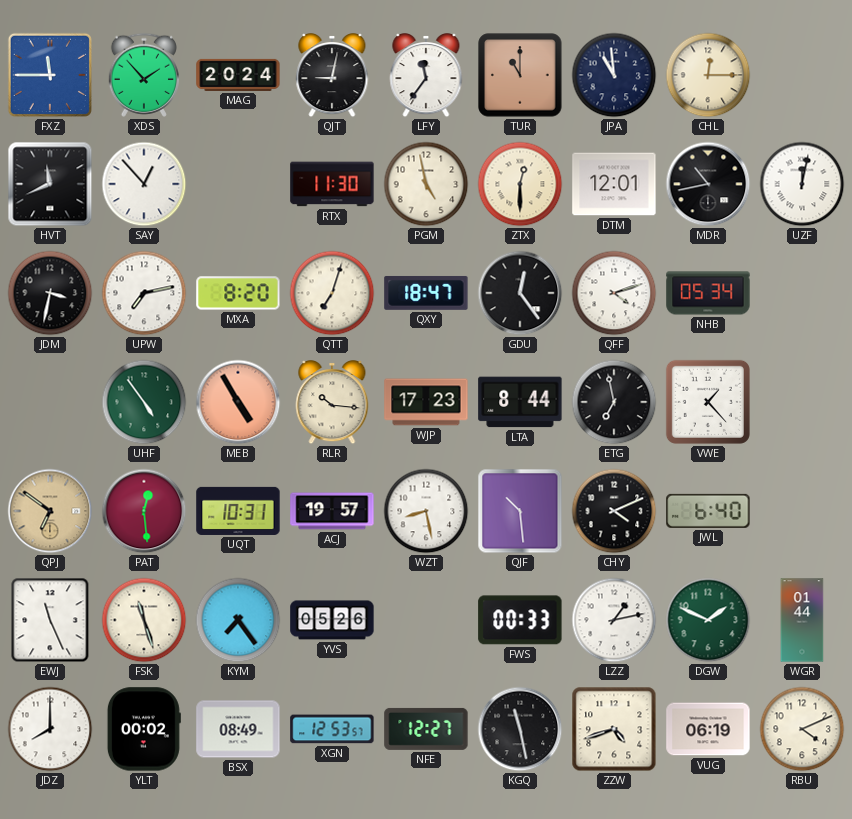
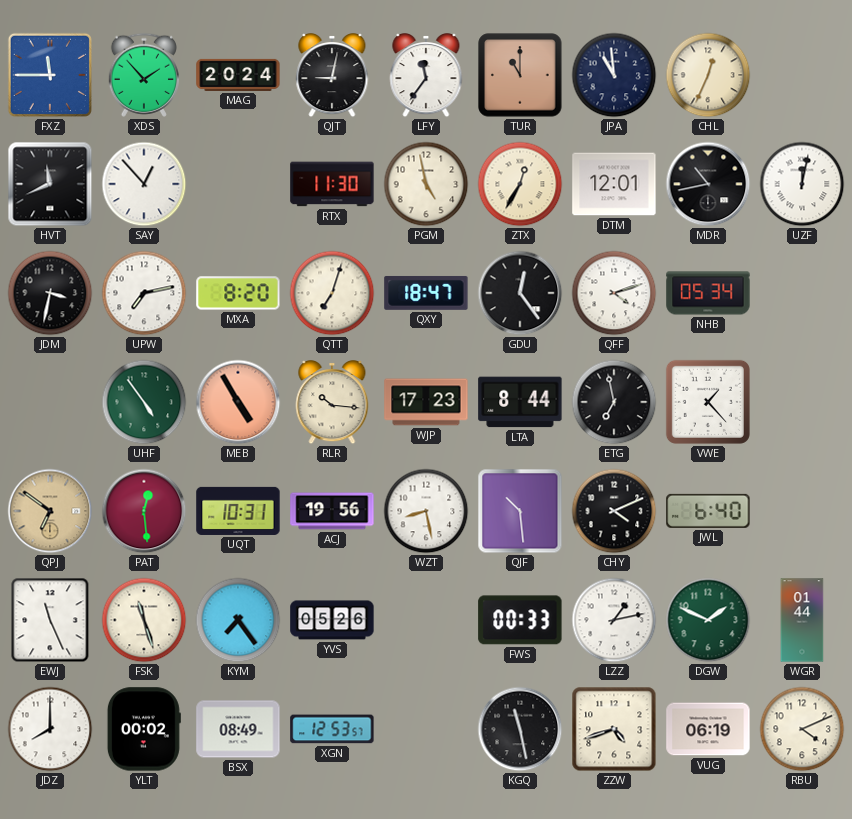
CHL: 12:15 -> 12:34 (708, 75)
ZTX: 12:30 -> 12:35 (520, 184)
ACJ: 19:57 -> 19:56 (332, 511)
NFE: 12:27 -> none (426, 729)
